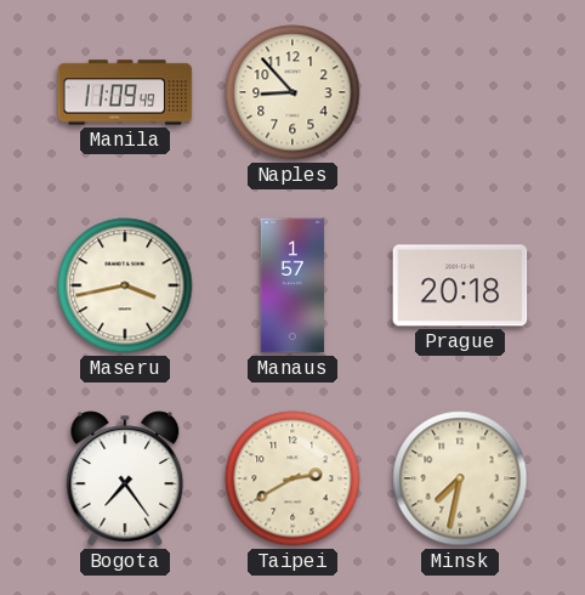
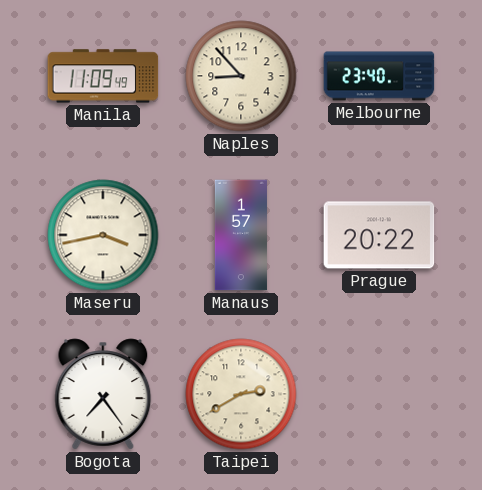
Melbourne: none -> 23:40 (379, 76)
Prague: 20:18 -> 20:22 (379, 235)
Minsk: 7:32 -> none (460, 478)
